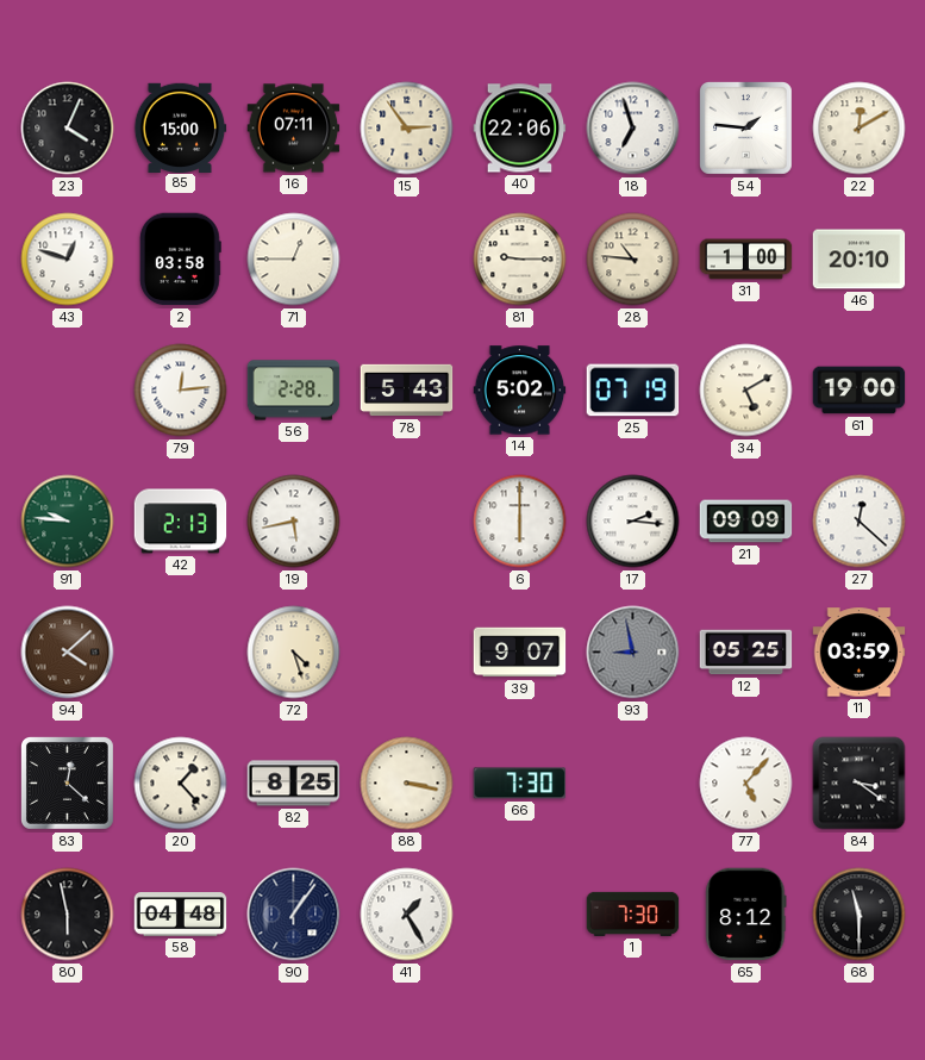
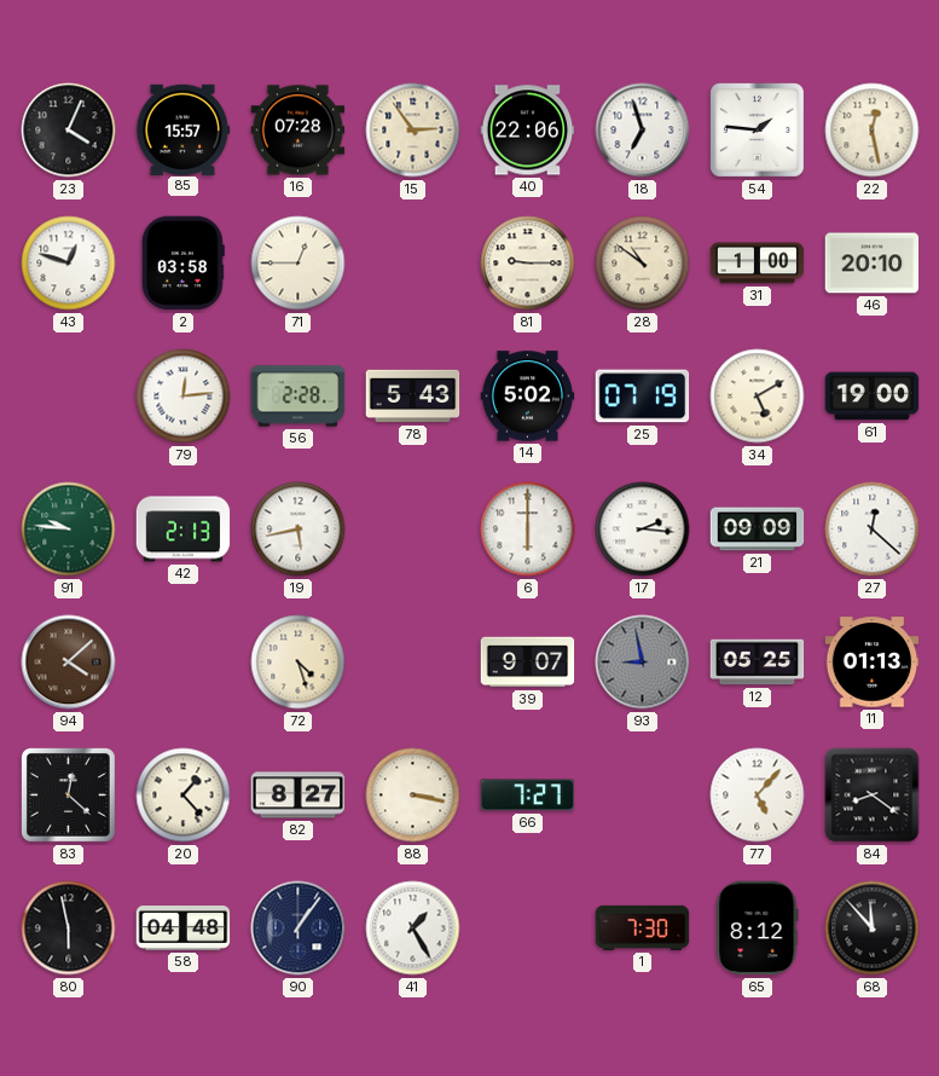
85: 15:00 -> 15:57 (182, 129)
16: 07:11 -> 07:28 (298, 131)
22: 12:10 -> 12:28 (873, 131)
28: 10:46 -> 10:51 (643, 264)
11: 03:59 -> 01:13 (873, 663)
82: 8:25 -> 8:27 (298, 796)
66: 7:30 -> 7:27 (528, 796)
84: 3:21 -> 8:21 (873, 796)
68: 11:30 -> 11:53 (873, 929)
